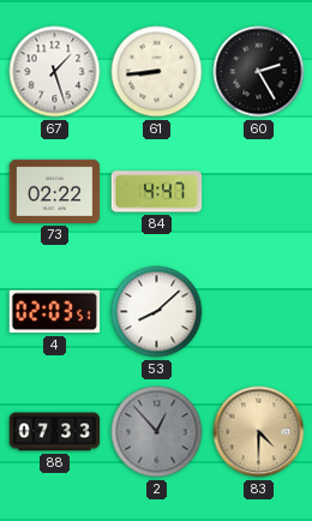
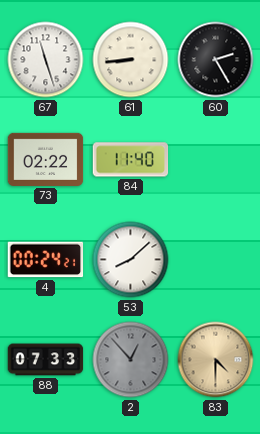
67: 1:27 -> 11:27 (46, 60)
84: 4:47 -> 11:40 (131, 160)
4: 02:03 -> 00:24 (46, 260)
